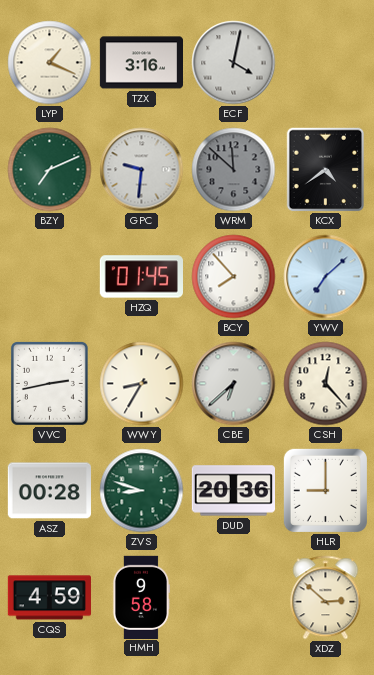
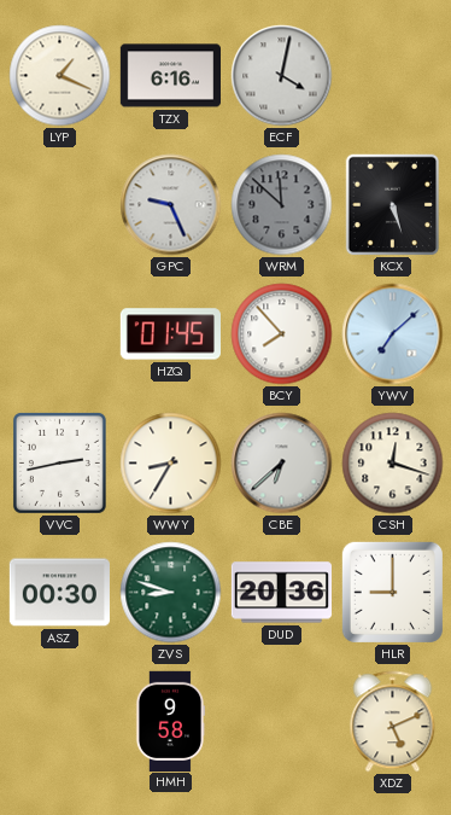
TZX: 3:16 -> 6:16 (170, 76)
BZY: 7:11 -> none (50, 170)
GPC: 9:31 -> 9:26 (171, 205)
KCX: 4:39 -> 5:27 (393, 205)
CSH: 12:23 -> 12:18 (393, 464)
ASZ: 00:28 -> 00:30 (59, 593)
CQS: 4:59 -> none (49, 598)
XDZ: 2:52 -> 5:11 (393, 722)
